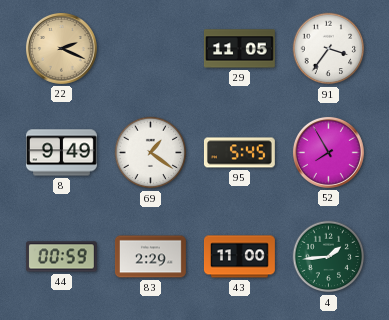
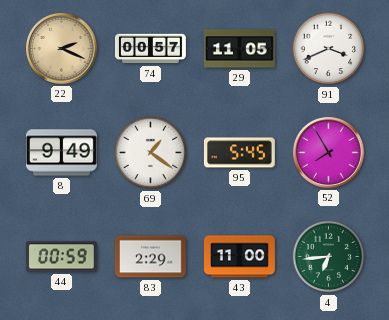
74: none -> 00:57 (151, 49)
91: 3:36 -> 3:41 (329, 49)
4: 1:44 -> 6:44 (329, 257)
